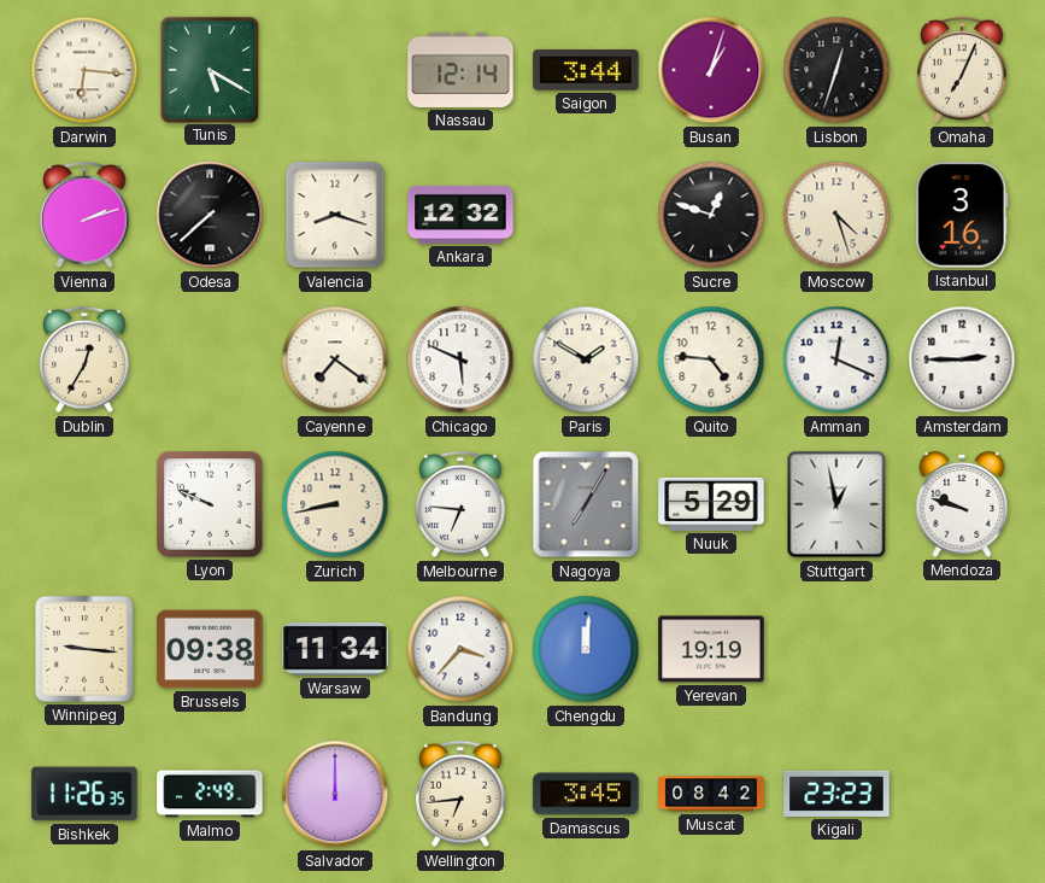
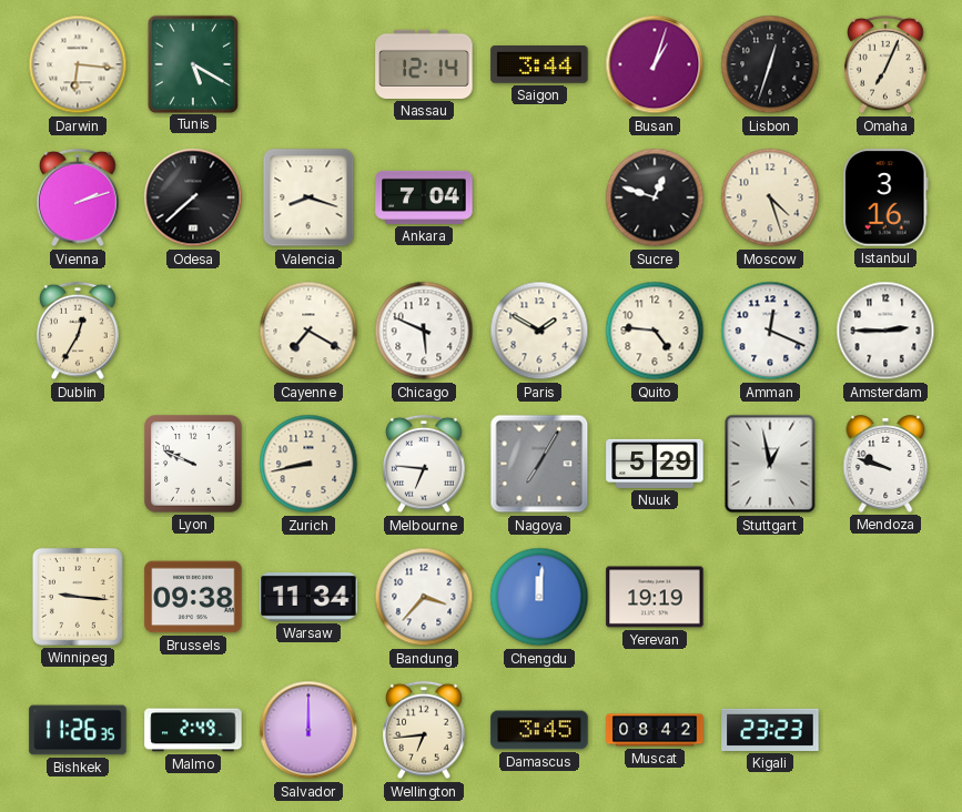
Ankara: 12:32 -> 7:04 (424, 197)
Cayenne: 7:21 -> 7:20 (308, 331)
